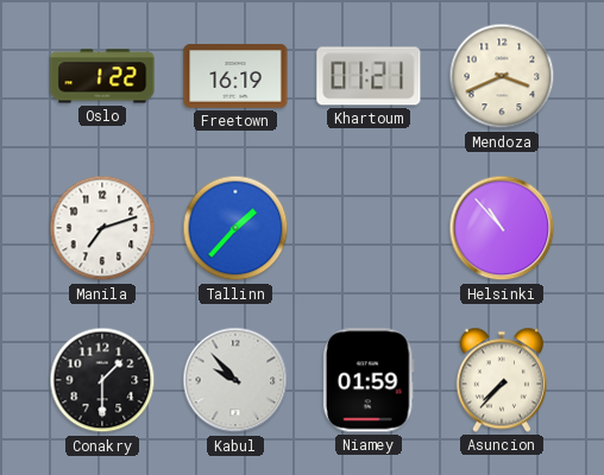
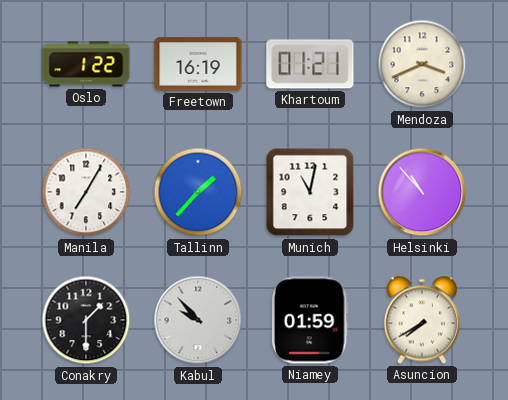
Manila: 7:12 -> 7:05 (86, 192)
Munich: none -> 11:02 (310, 192)
Asuncion: 7:37 -> 7:40 (422, 320)
